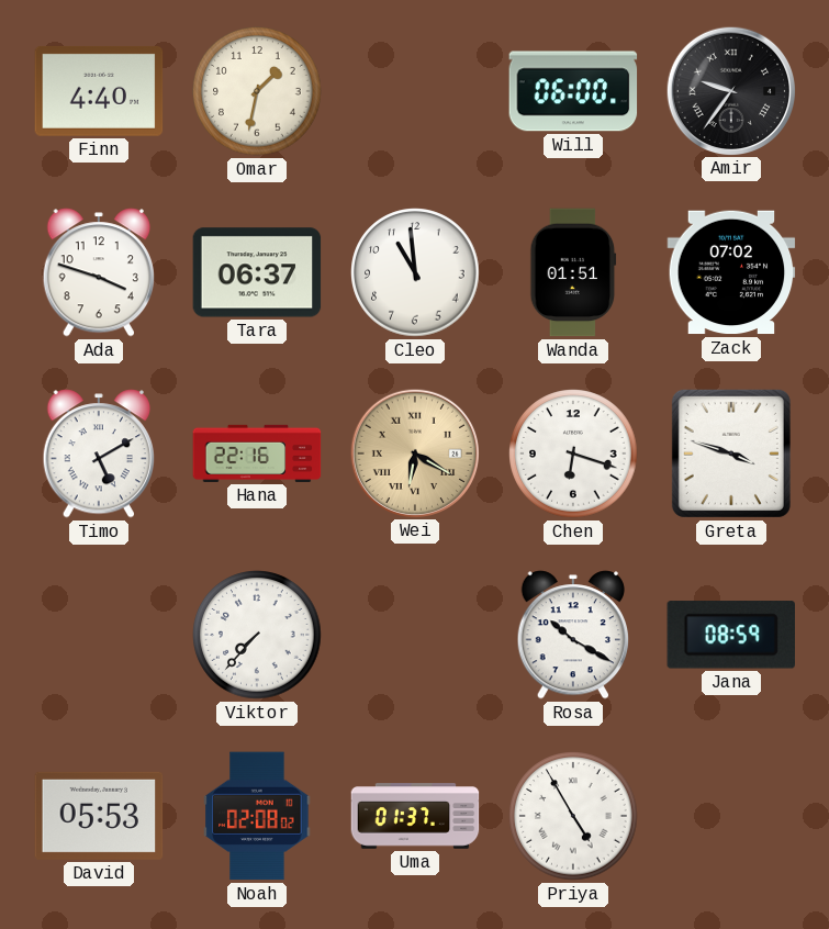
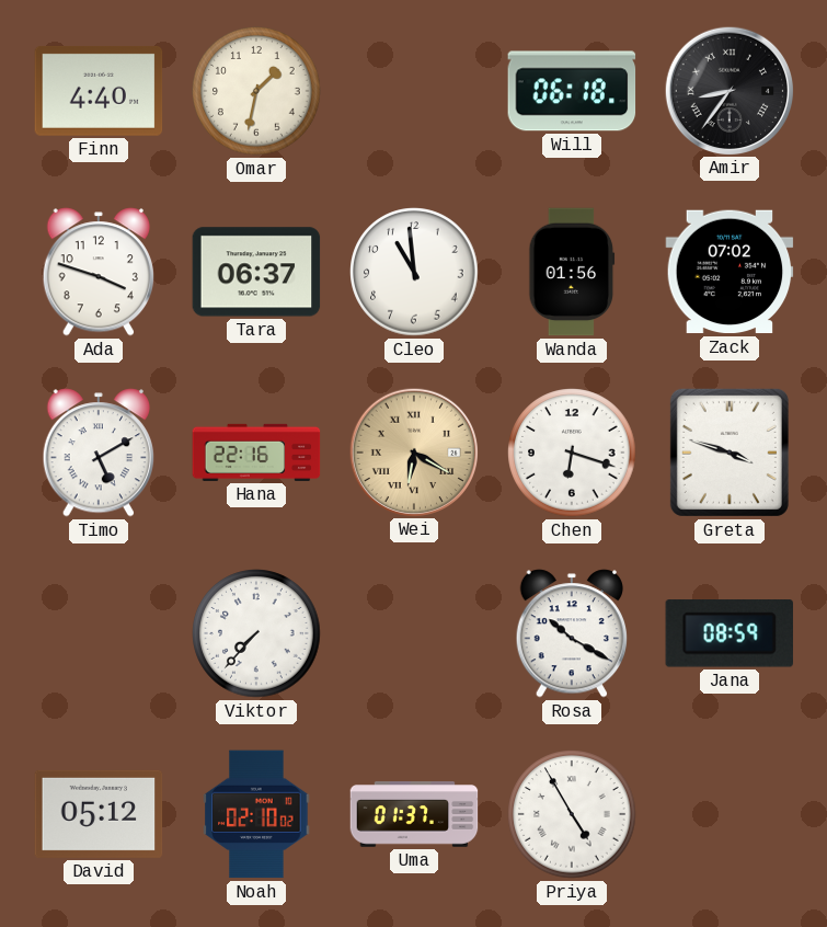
Will: 06:00 -> 06:18 (572, 91)
Amir: 9:36 -> 8:36 (728, 90)
Wanda: 01:51 -> 01:56 (572, 272)
David: 05:53 -> 05:12 (99, 814)
Noah: 02:08 -> 02:10 (256, 814)
